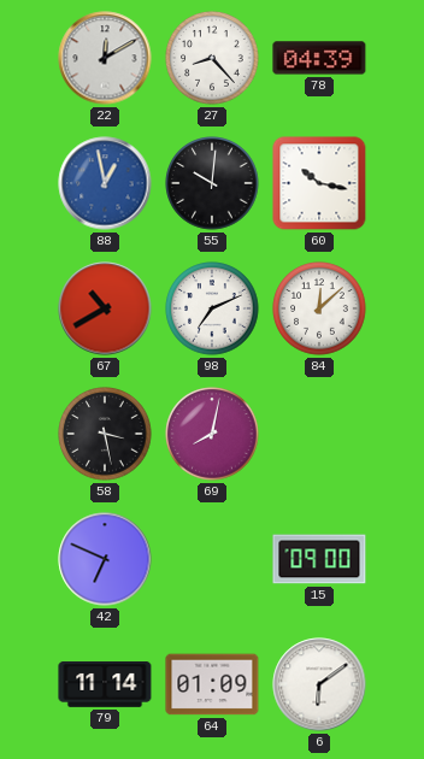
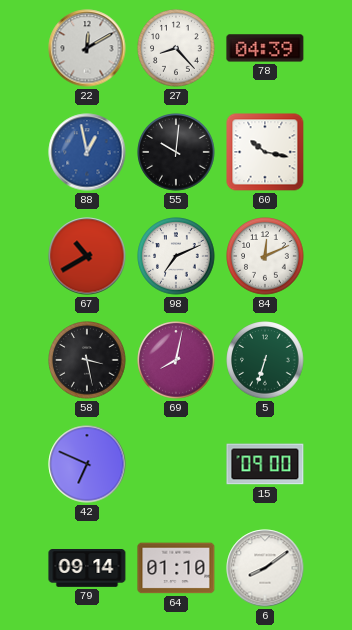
84: 12:08 -> 12:11 (265, 256)
5: none -> 6:33 (265, 360)
79: 11:14 -> 09:14 (87, 569)
64: 01:09 -> 01:10 (176, 568)
6: 6:09 -> 8:09 (265, 568)
